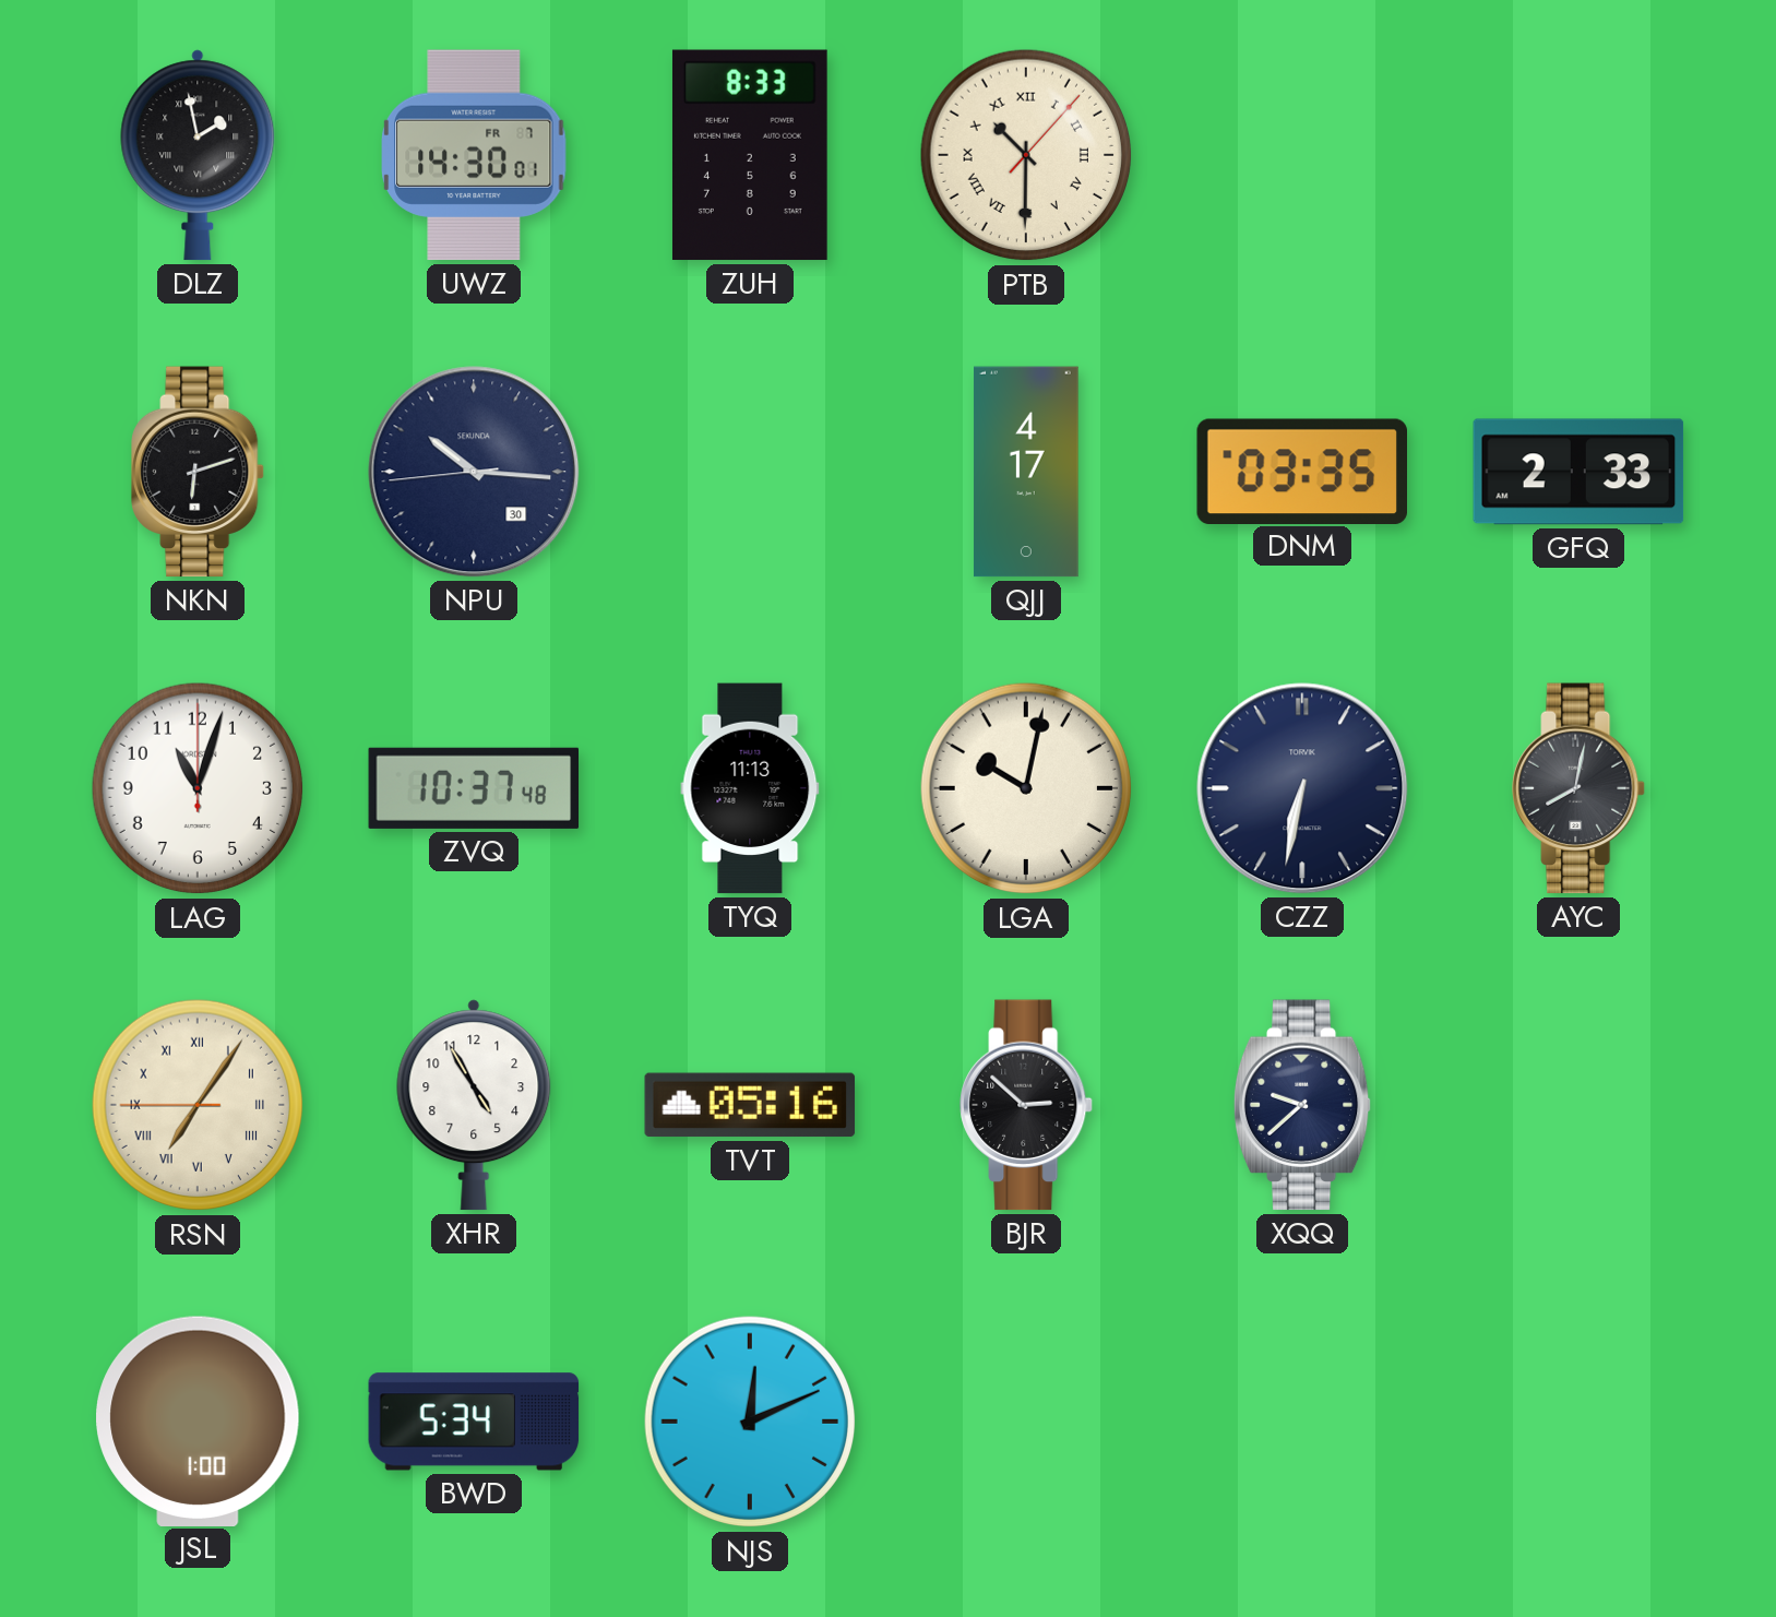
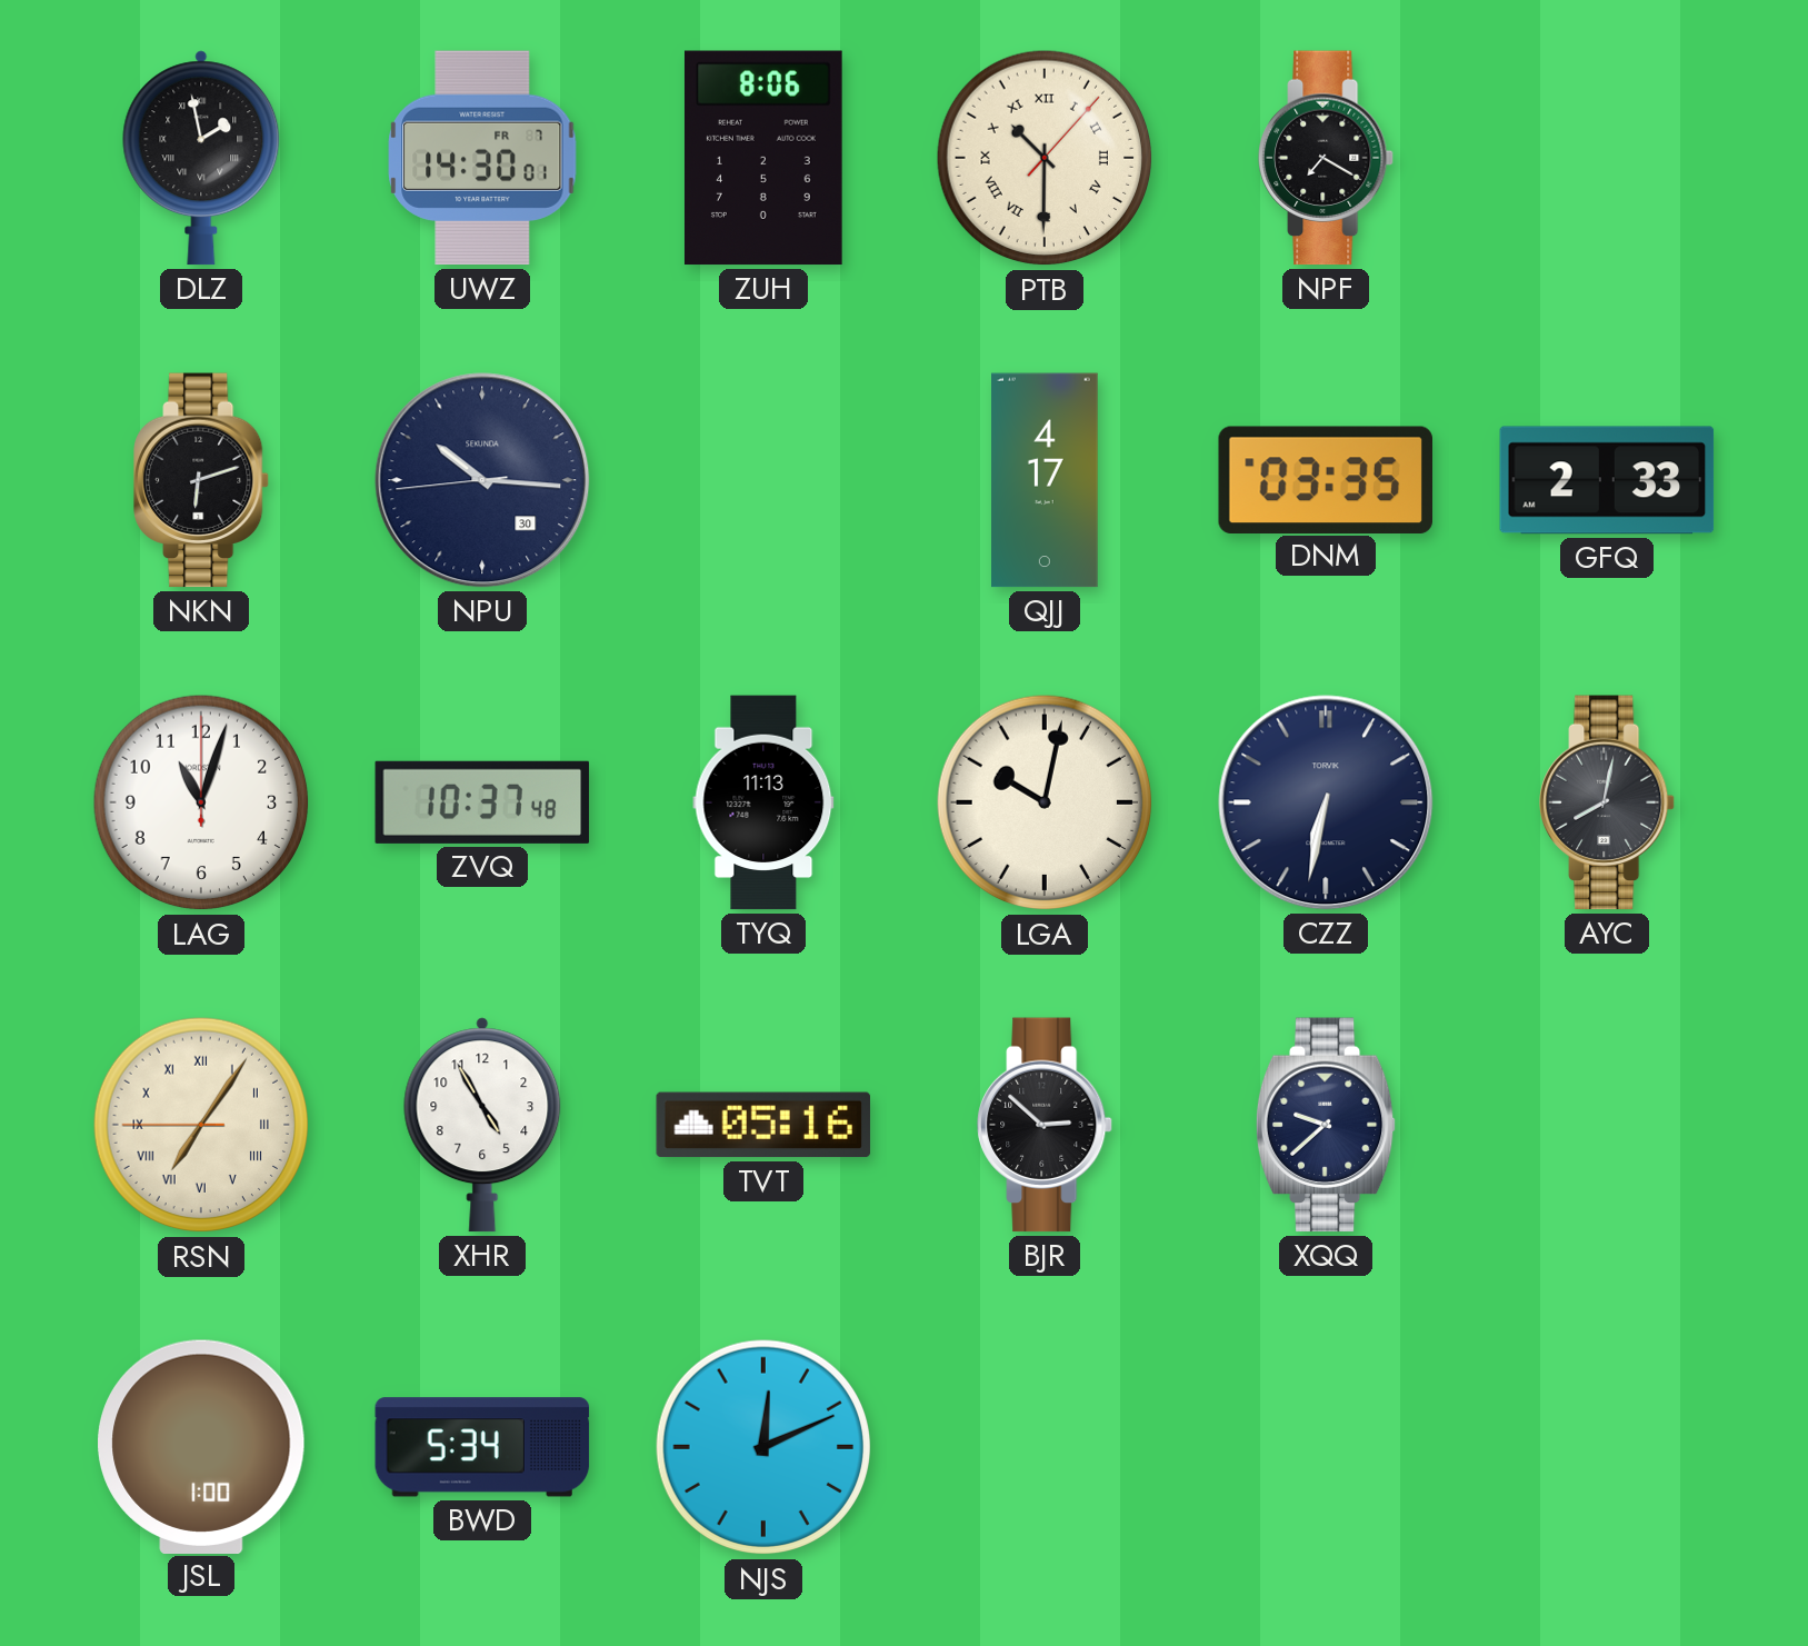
ZUH: 8:33 -> 8:06 (763, 158)
NPF: none -> 7:20 (1326, 158)
